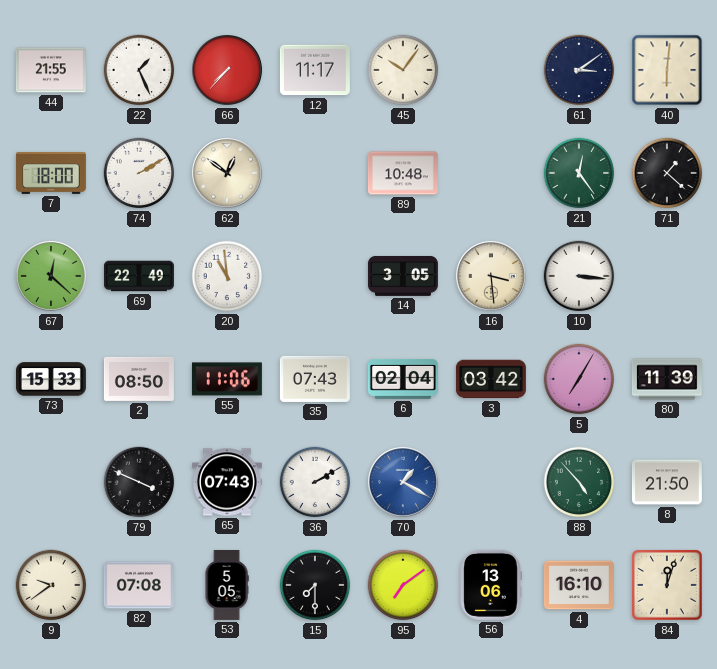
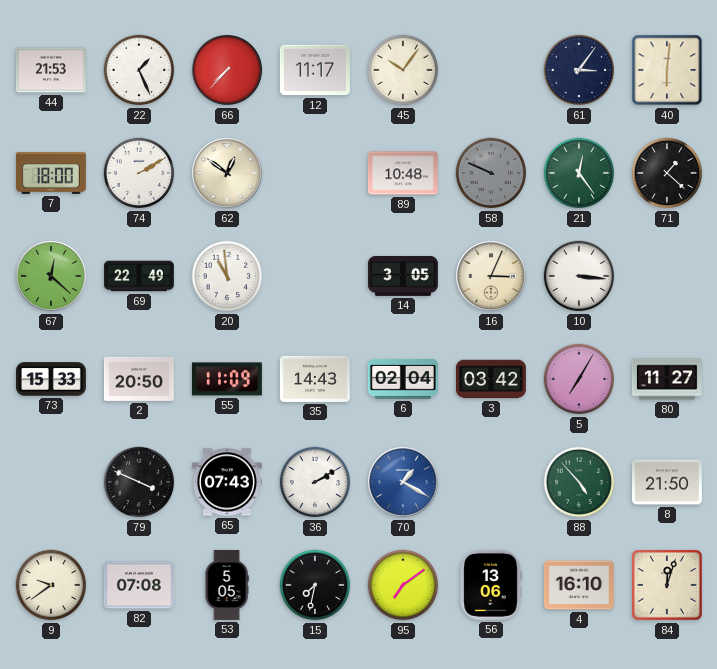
44: 21:55 -> 21:53 (51, 70)
61: 3:09 -> 3:06 (579, 70)
58: none -> 9:49 (491, 173)
16: 3:29 -> 3:04 (492, 277)
2: 08:50 -> 20:50 (139, 379)
55: 11:06 -> 11:09 (227, 379)
35: 07:43 -> 14:43 (315, 379)
80: 11:39 -> 11:27 (667, 379)
15: 7:30 -> 7:32 (315, 585)
